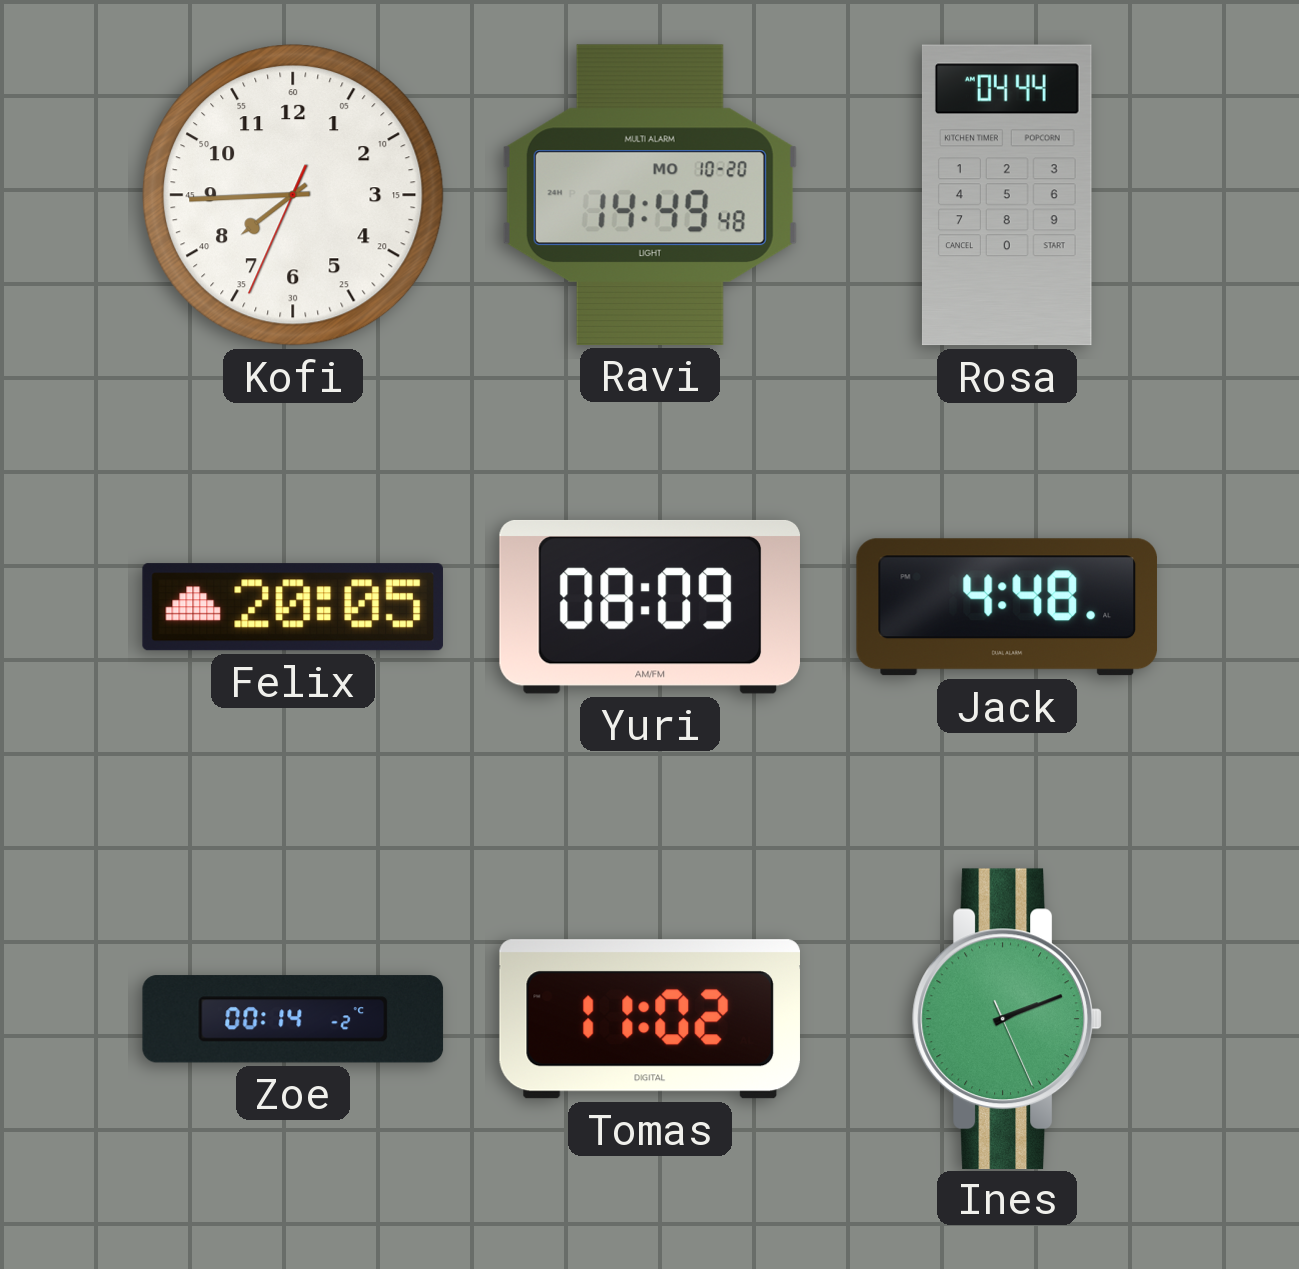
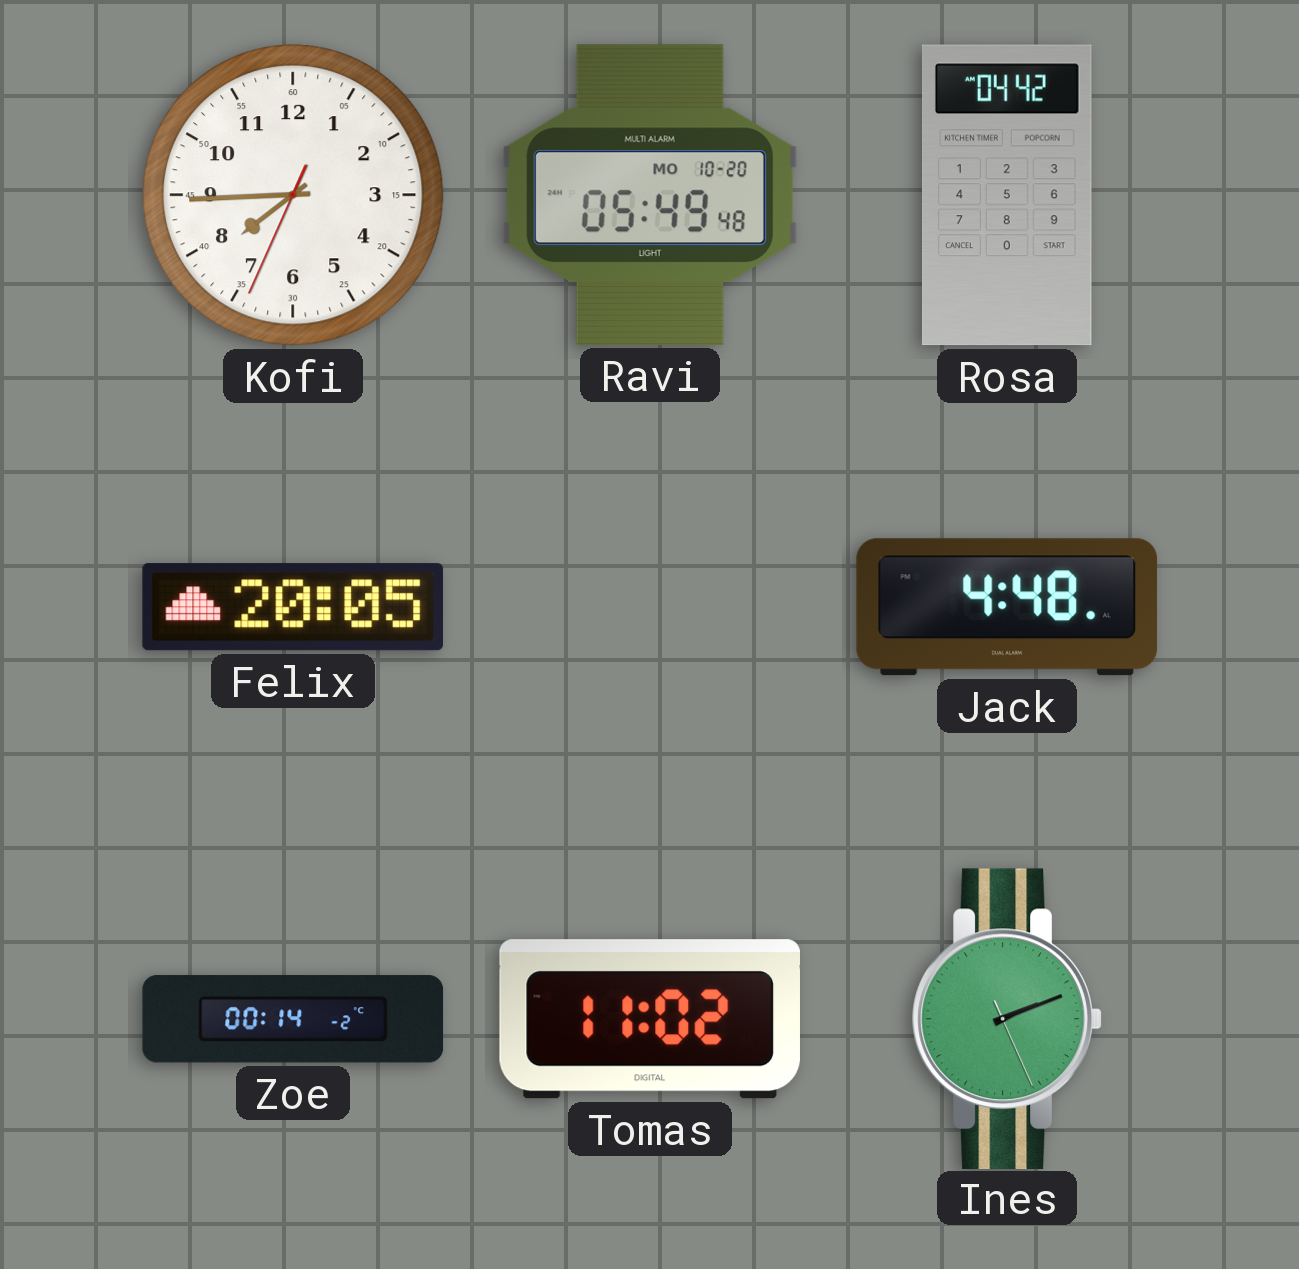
Ravi: 14:49 -> 05:49 (650, 195)
Rosa: 04:44 -> 04:42 (1007, 195)
Yuri: 08:09 -> none (650, 607)
